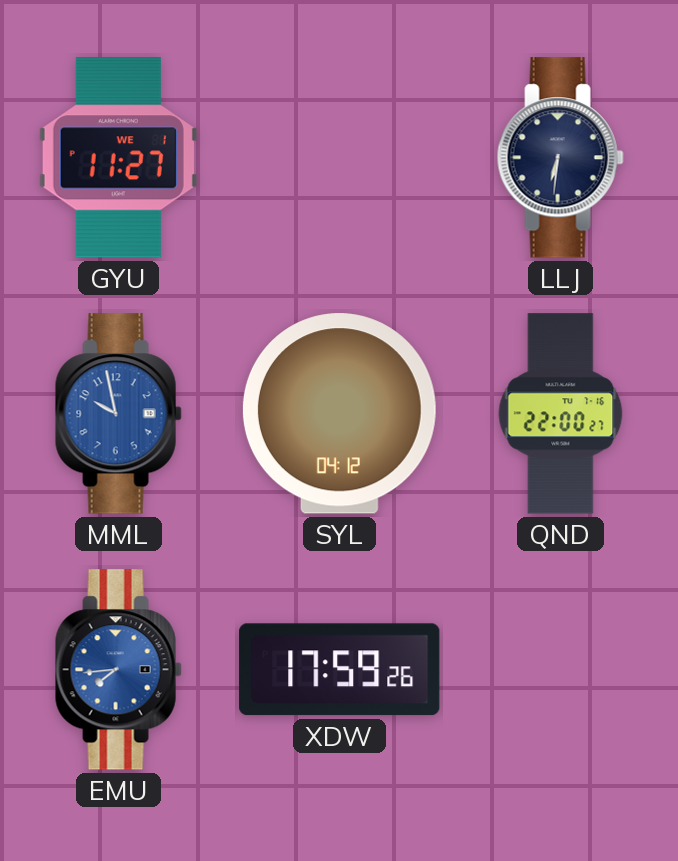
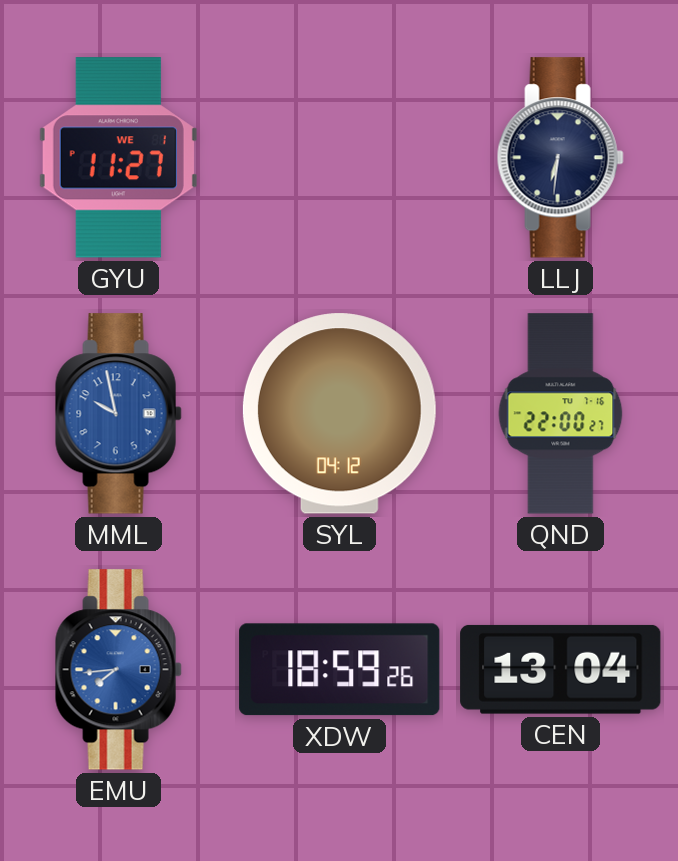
XDW: 17:59 -> 18:59 (340, 670)
CEN: none -> 13:04 (561, 669)
